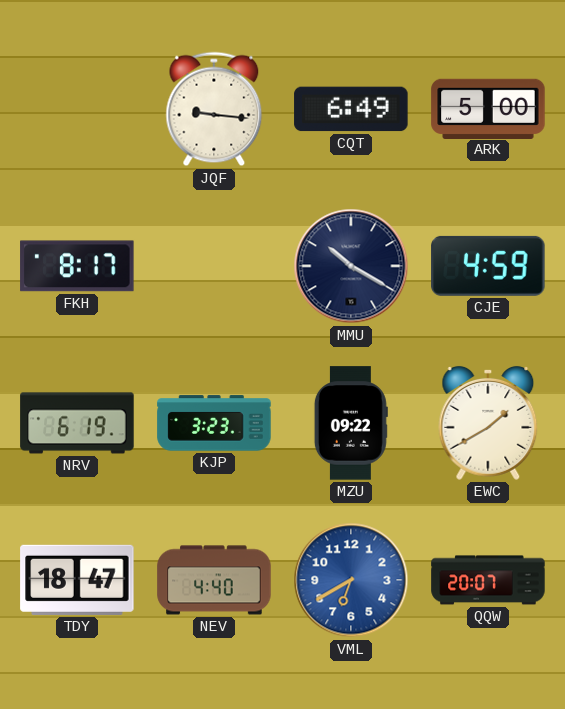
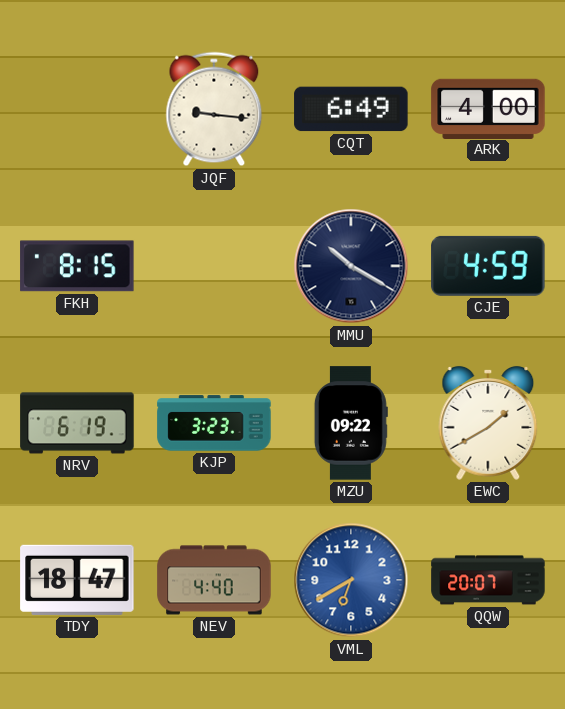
ARK: 5:00 -> 4:00 (488, 108)
FKH: 8:17 -> 8:15 (77, 266)
